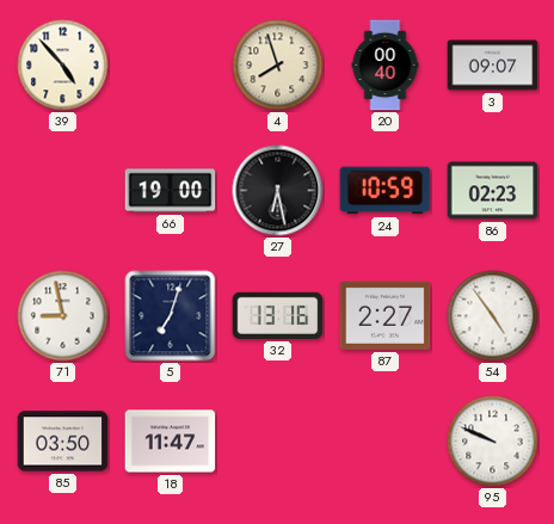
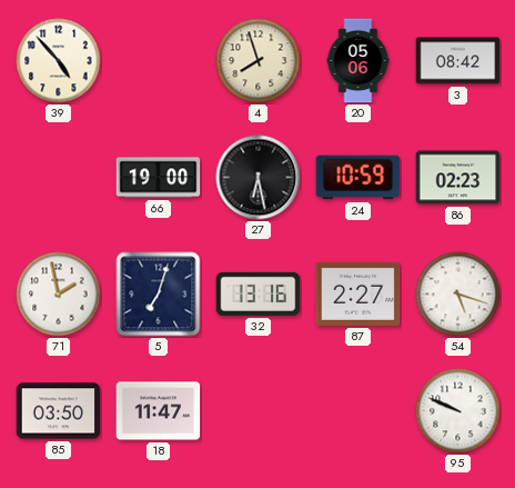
20: 00:40 -> 05:06 (359, 61)
3: 09:07 -> 08:42 (458, 61)
71: 8:58 -> 1:58 (59, 295)
54: 4:54 -> 5:18 (458, 295)
